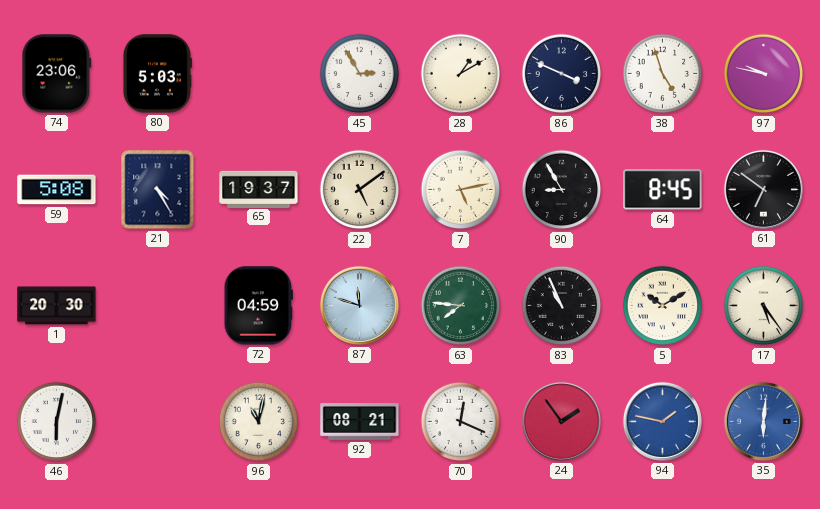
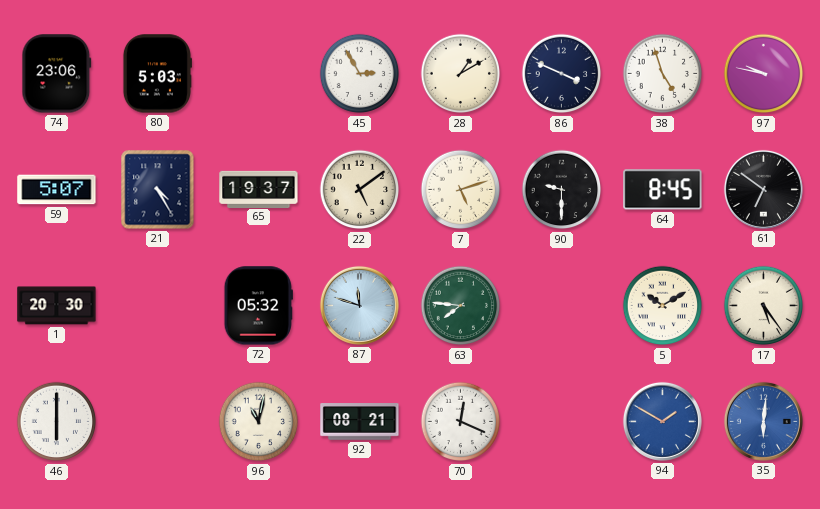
59: 5:08 -> 5:07 (57, 190)
7: 5:13 -> 5:12 (461, 190)
90: 8:55 -> 9:30 (562, 190)
72: 04:59 -> 05:32 (258, 306)
83: 10:56 -> none (562, 306)
46: 6:02 -> 6:00 (57, 422)
24: 1:54 -> none (561, 421)
94: 1:47 -> 1:50 (662, 421)
